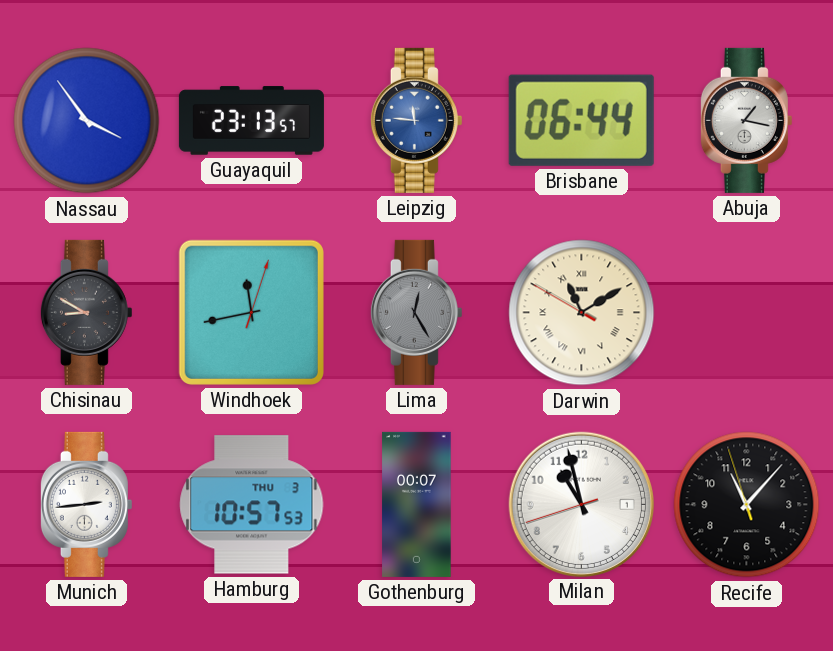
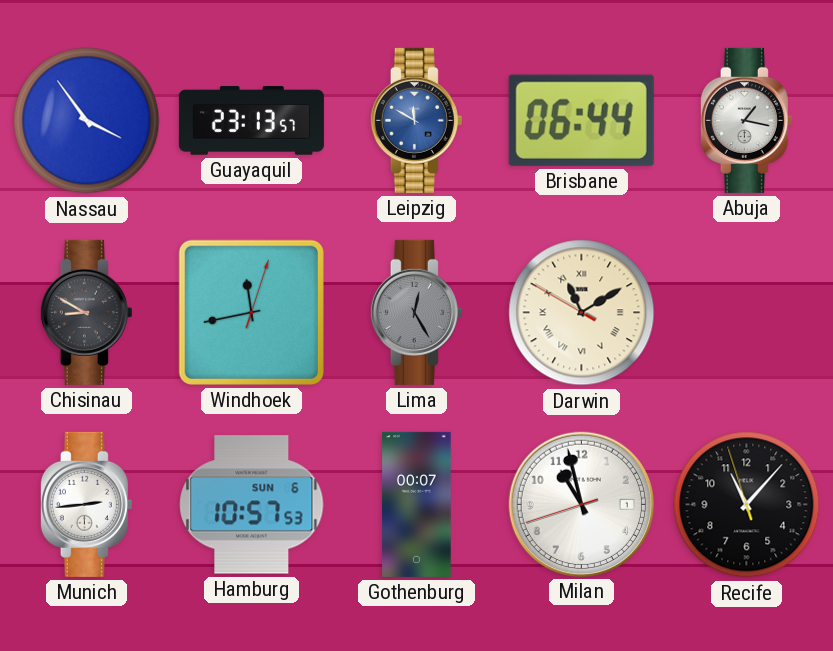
Leipzig: 11:46 -> 11:50 (416, 120)
Hamburg date: THU 3 -> SUN 6 (252, 505)
